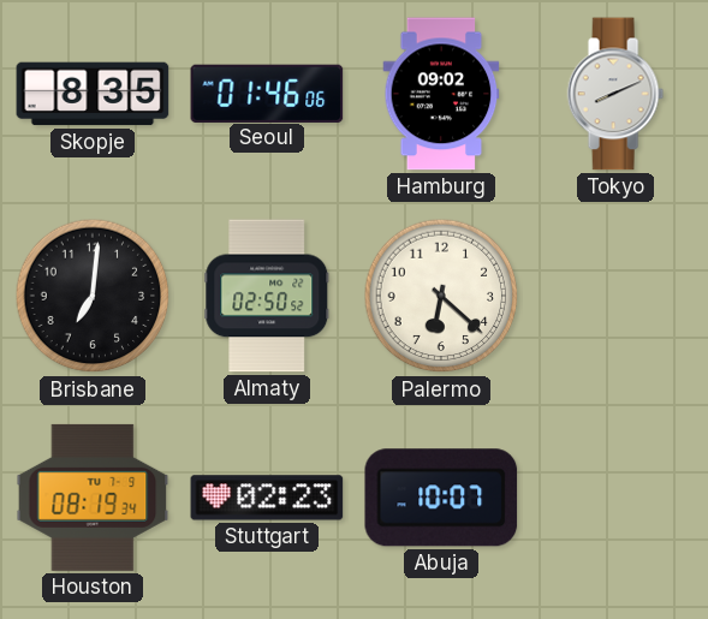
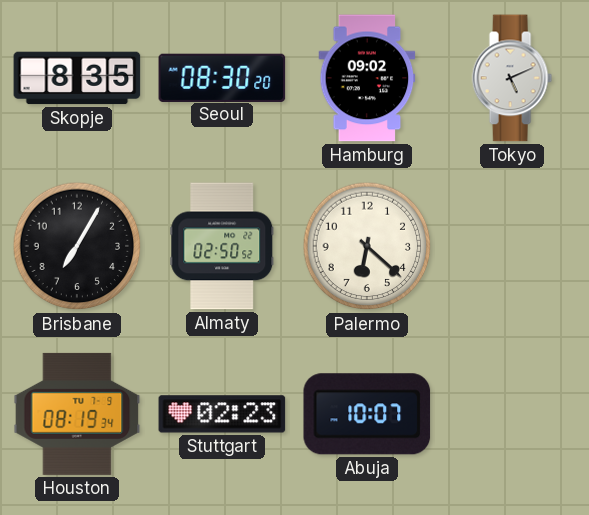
Seoul: 01:46 -> 08:30 (222, 77)
Tokyo: 8:11 -> 5:11 (512, 78)
Brisbane: 7:01 -> 7:05 (77, 246)
